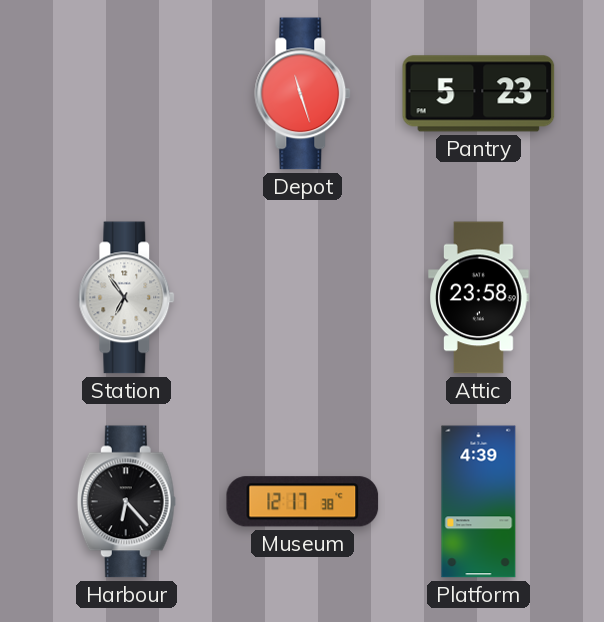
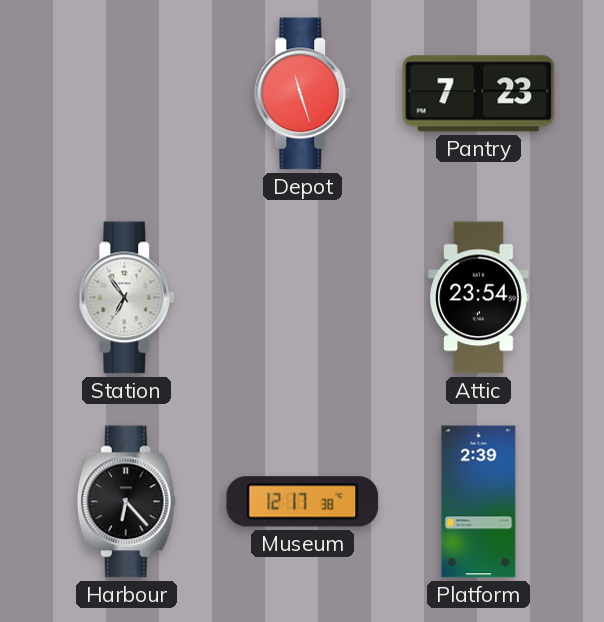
Pantry: 5:23 -> 7:23 (479, 94)
Attic: 23:58 -> 23:54 (479, 298)
Platform: 4:39 -> 2:39 (479, 502)
